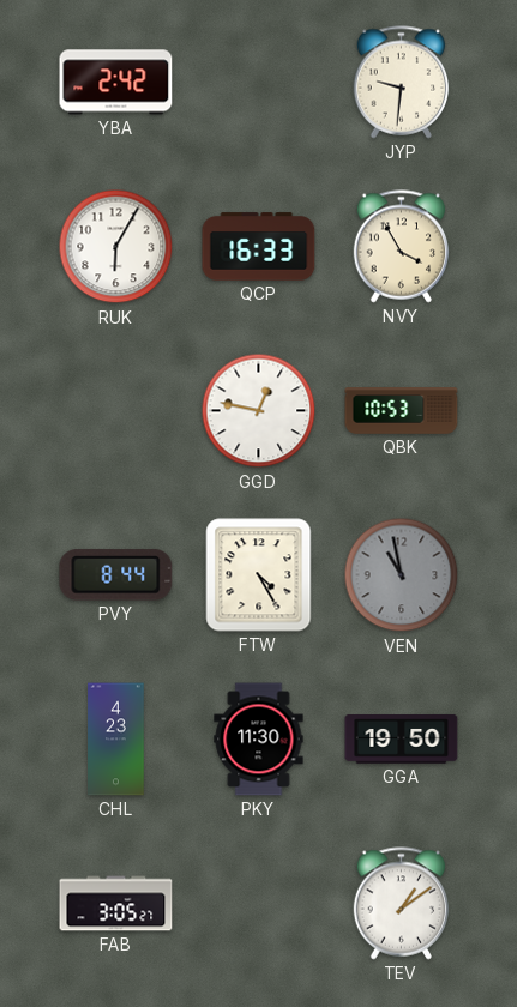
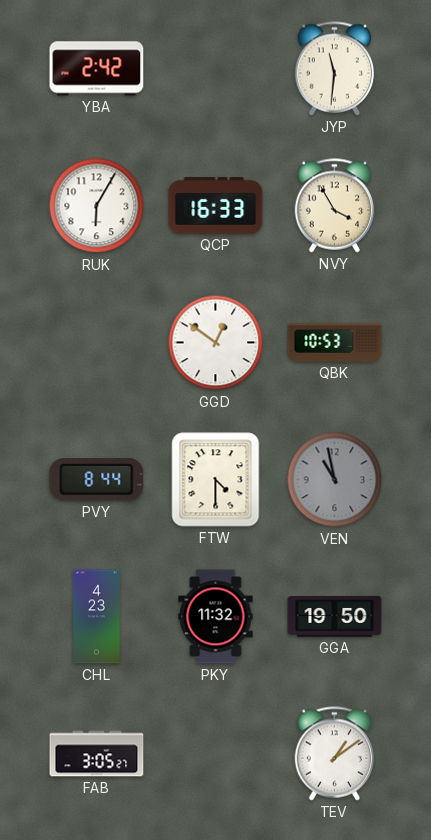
JYP: 9:31 -> 11:31 (335, 69)
GGD: 12:47 -> 12:51 (216, 343)
FTW: 4:25 -> 4:30 (216, 480)
PKY: 11:30 -> 11:32 (216, 617)
